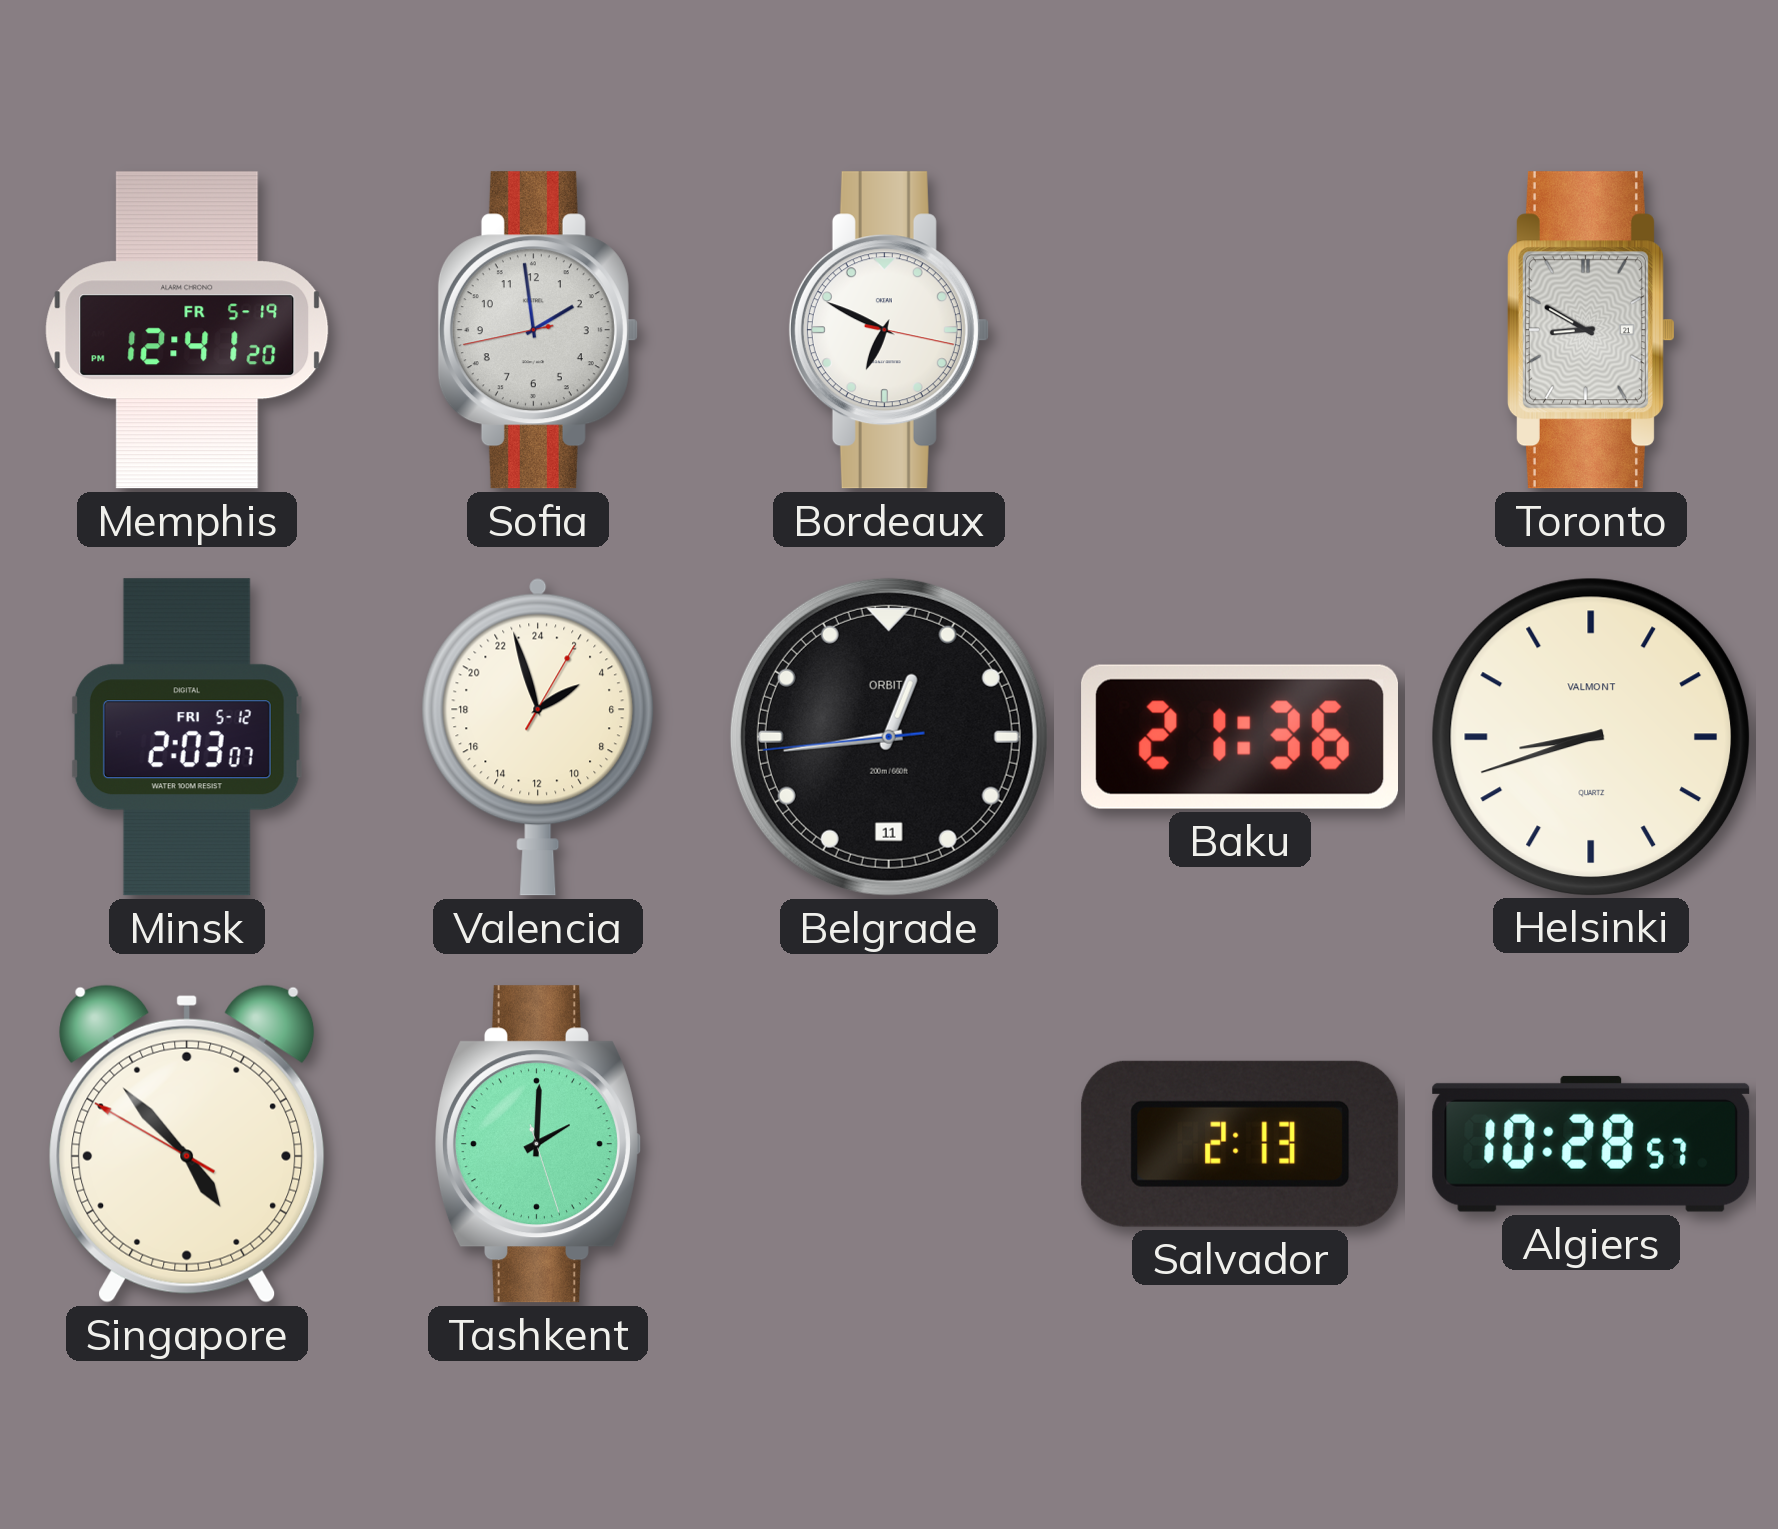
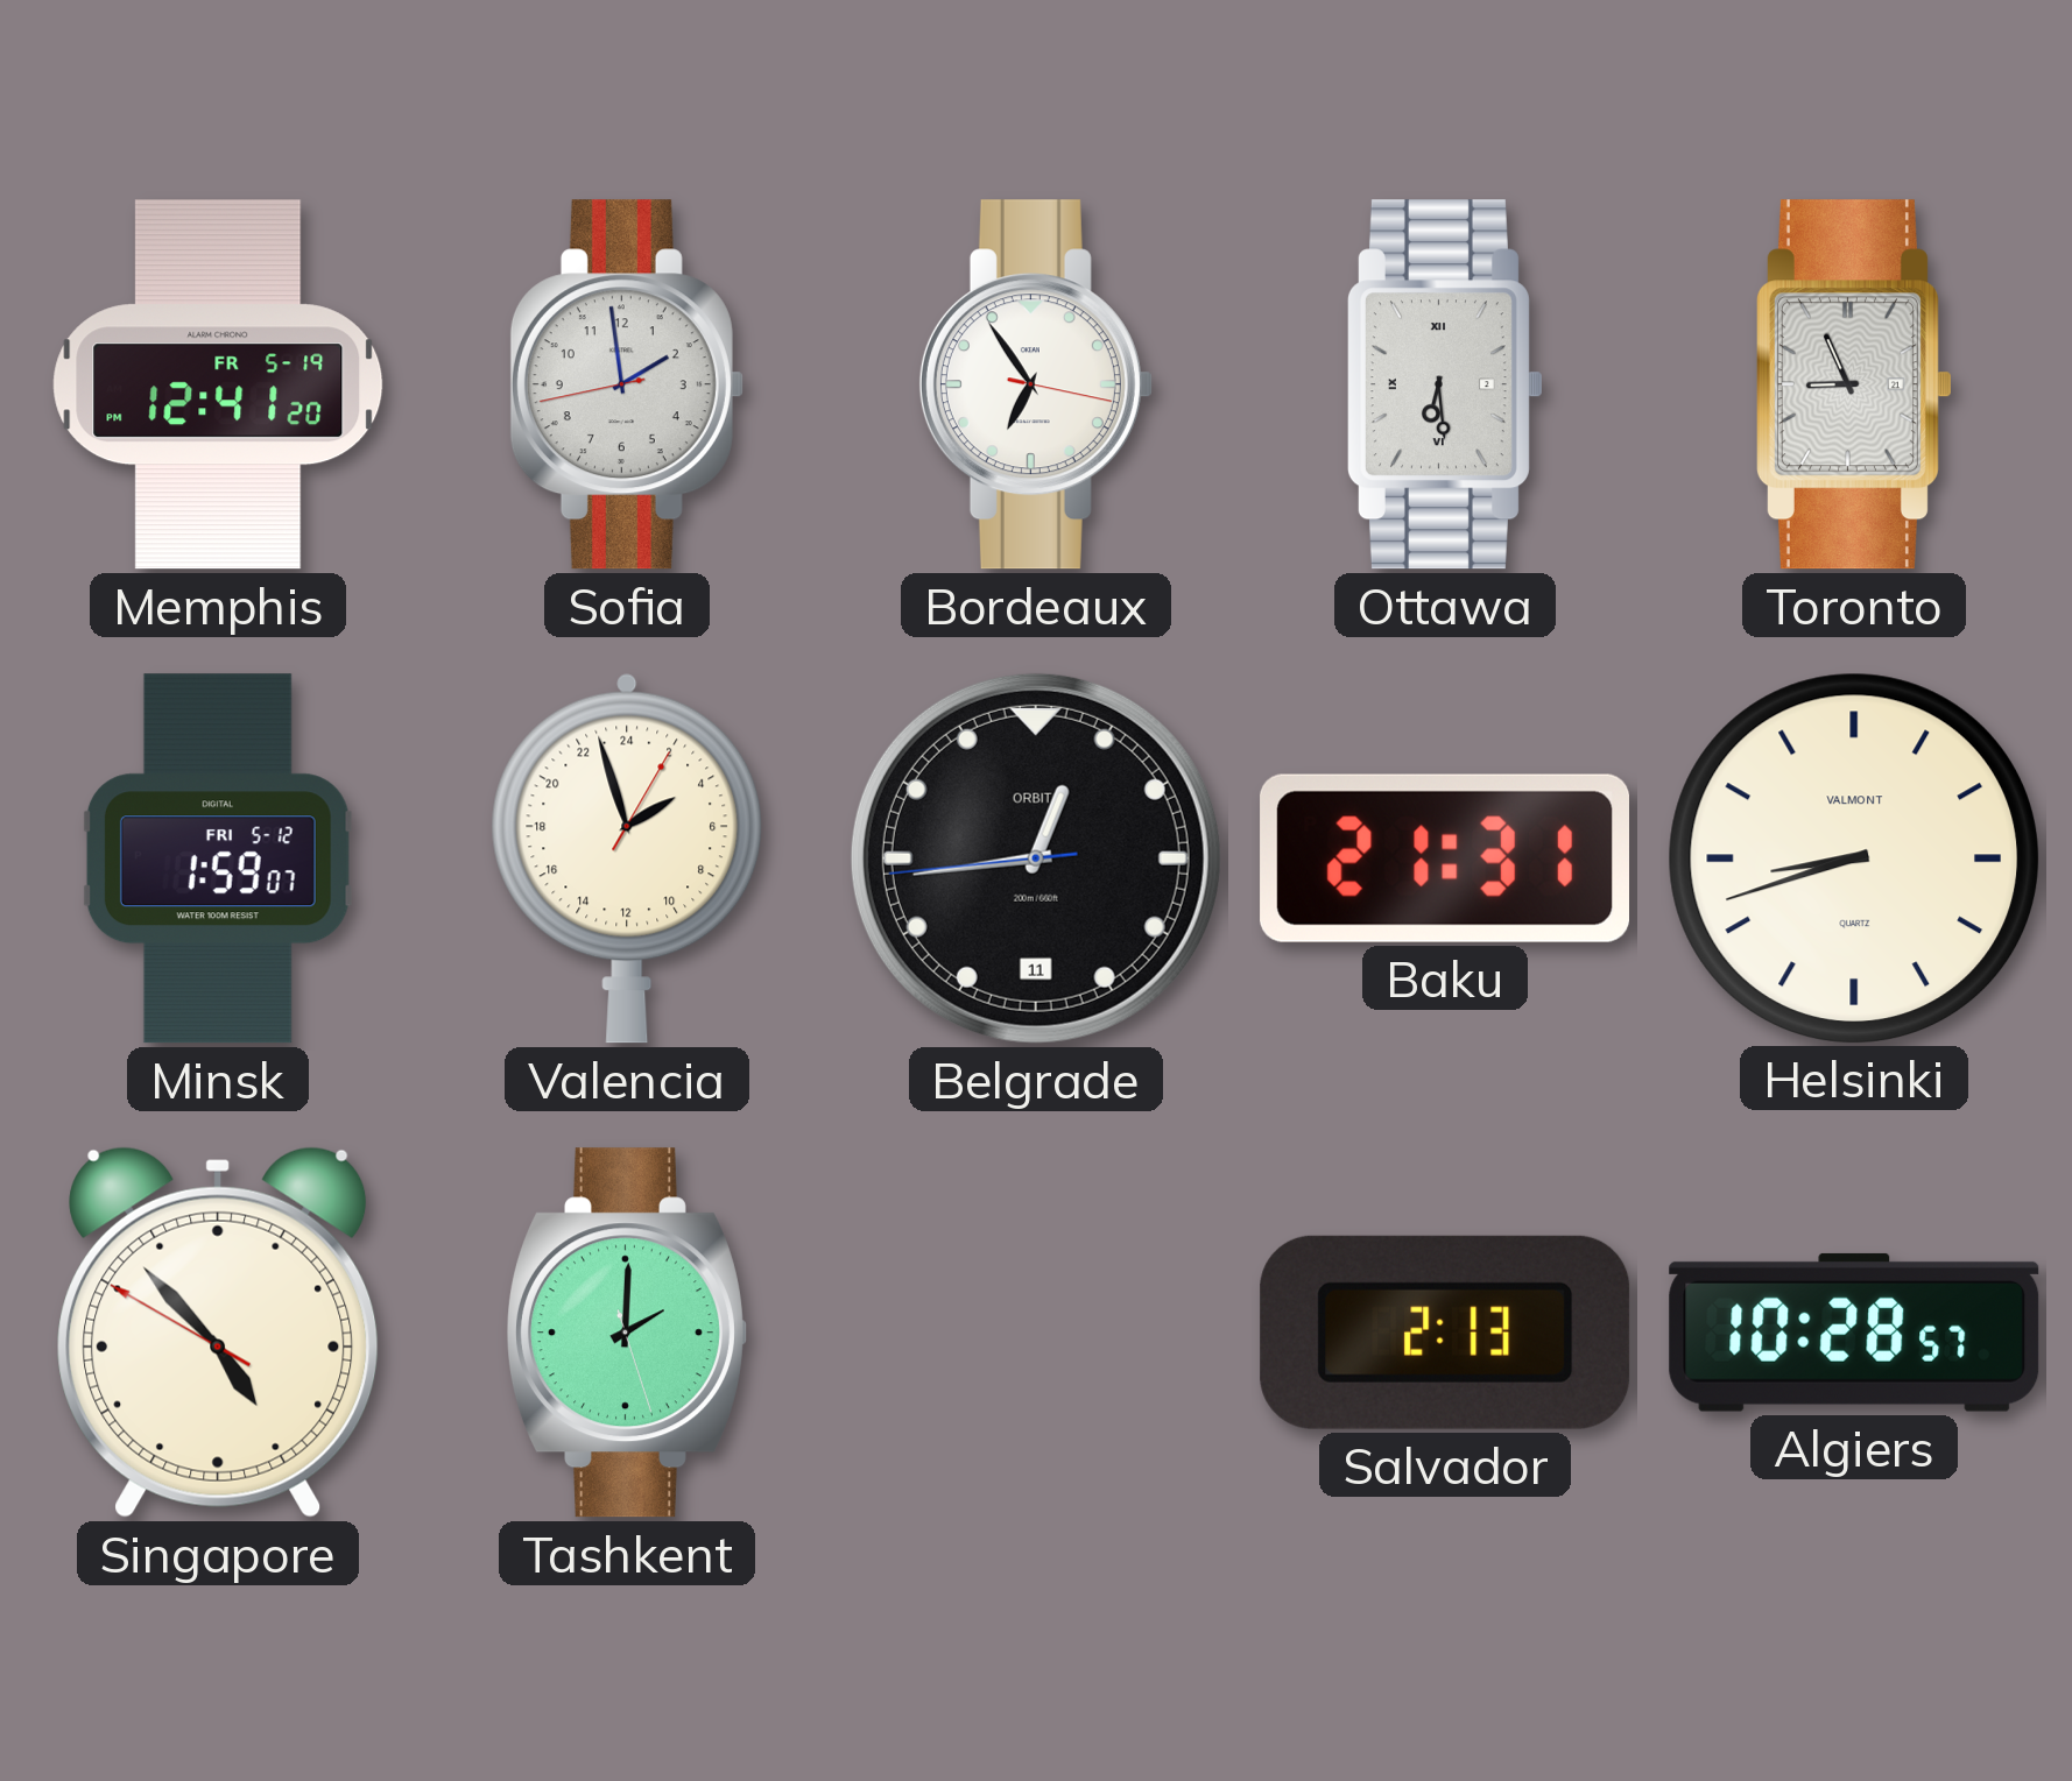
Bordeaux: 6:49 -> 6:54 (1036, 384)
Ottawa: none -> 6:29 (1445, 384)
Toronto: 8:50 -> 8:56 (1854, 384)
Minsk: 2:03 -> 1:59 (218, 858)
Baku: 21:36 -> 21:31 (1444, 858)
